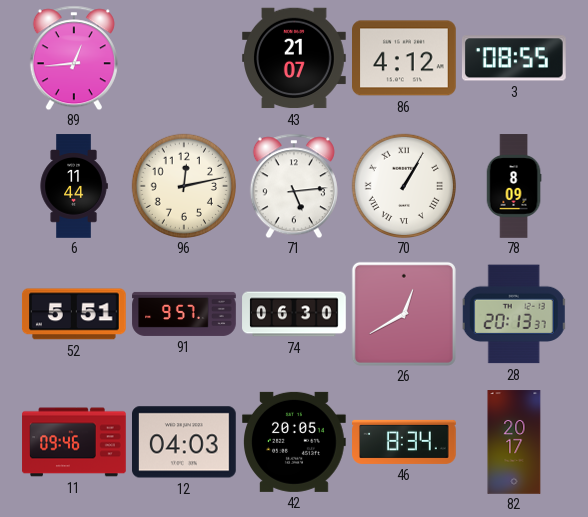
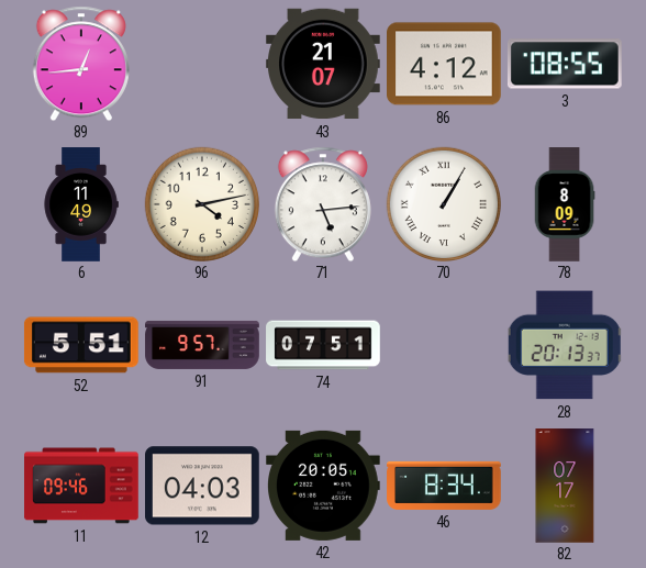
6: 11:44 -> 11:49 (81, 204)
96: 12:13 -> 4:13 (201, 203)
74: 06:30 -> 07:51 (323, 345)
26: 12:40 -> none (404, 314)
82: 20:17 -> 07:17 (565, 486)
